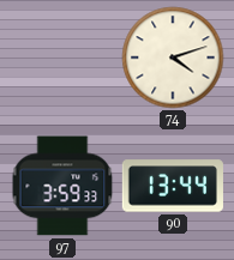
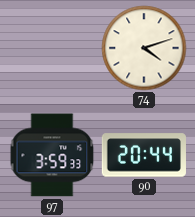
90: 13:44 -> 20:44 (144, 155)
